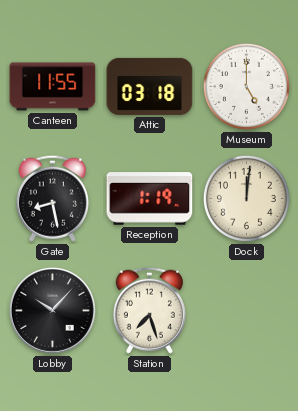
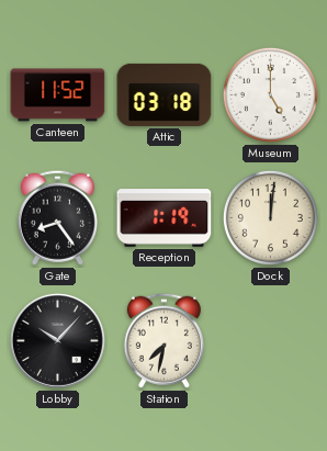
Canteen: 11:55 -> 11:52 (58, 95)
Gate: 8:28 -> 8:24 (57, 217)
Station: 7:27 -> 7:32 (163, 340)
